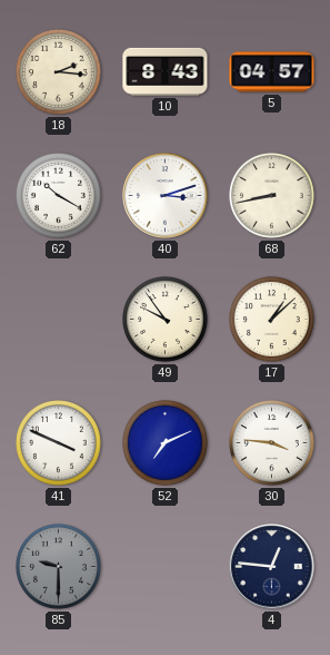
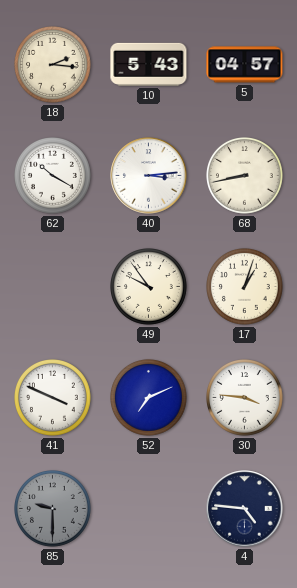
10: 8:43 -> 5:43 (149, 64)
40: 3:12 -> 3:14 (149, 176)
17: 1:08 -> 1:03 (245, 287)
4: 12:46 -> 4:46 (245, 509)
